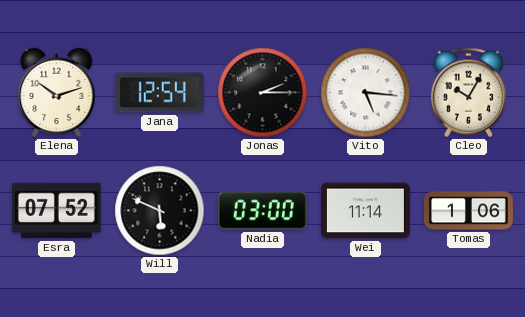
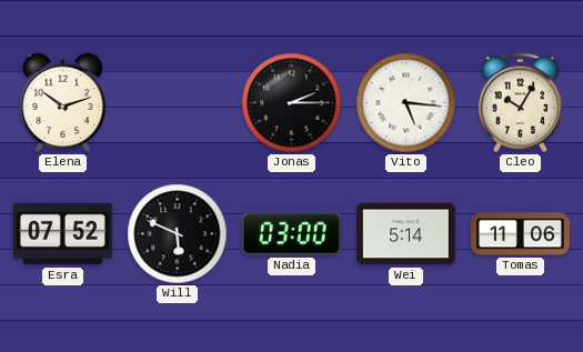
Jana: 12:54 -> none (159, 93)
Wei: 11:14 -> 5:14 (405, 234)
Tomas: 1:06 -> 11:06 (520, 234)
